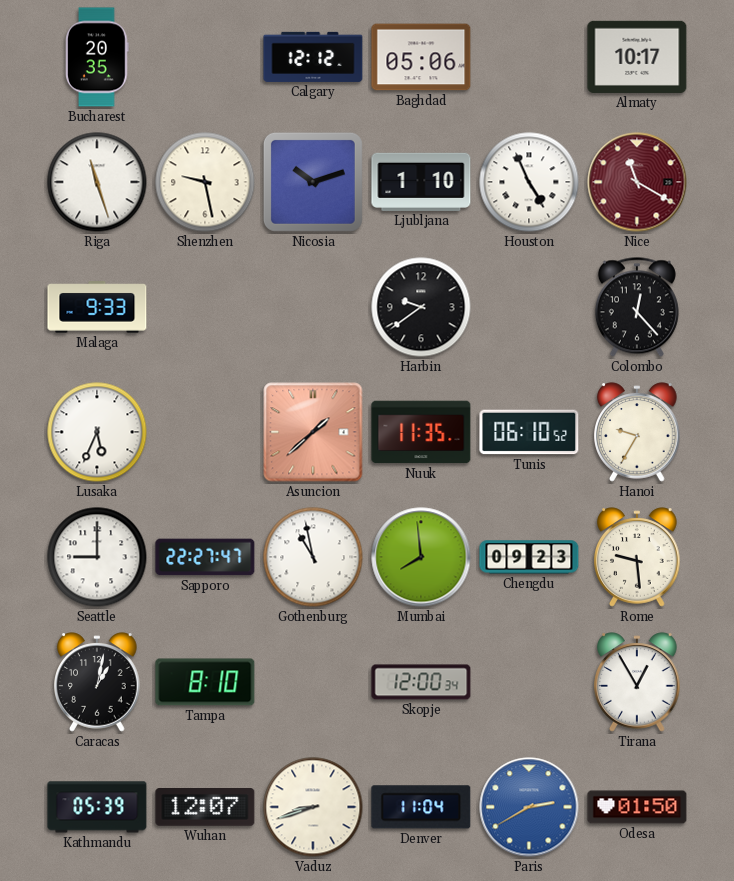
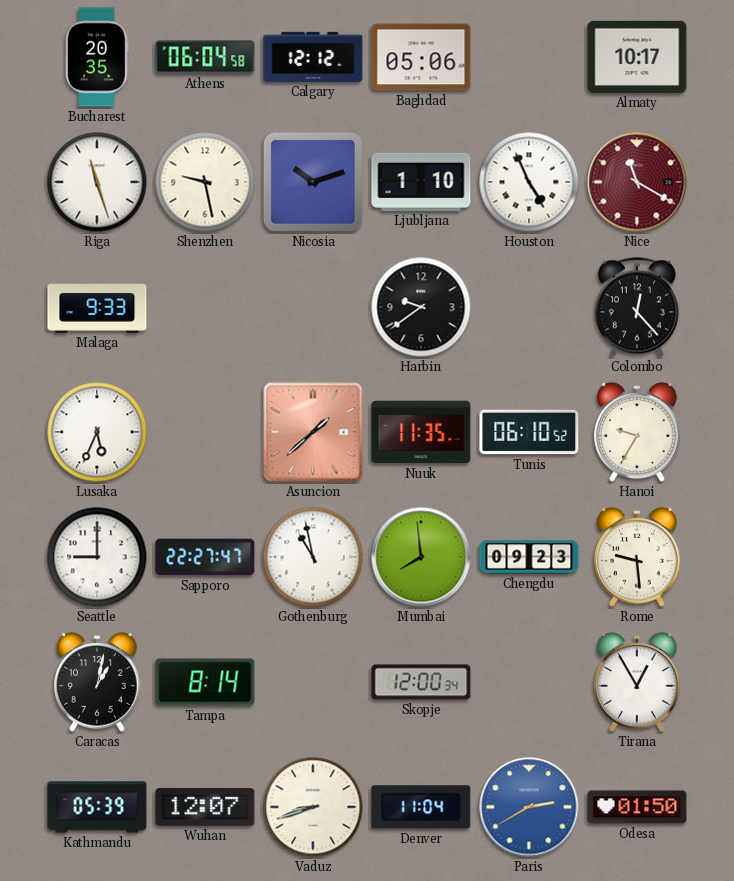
Athens: none -> 06:04 (205, 57)
Tampa: 8:10 -> 8:14 (205, 682)
